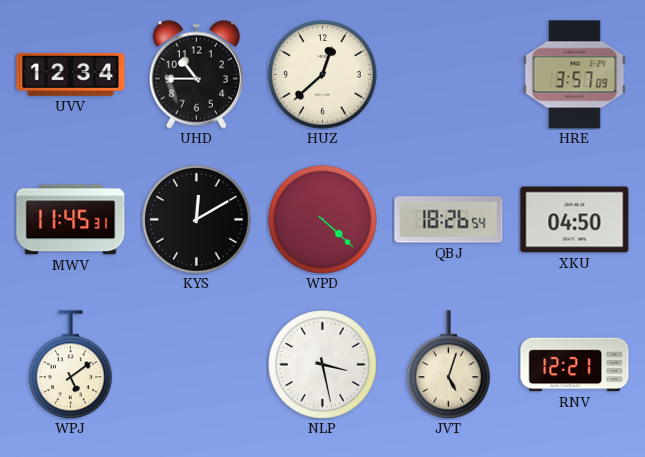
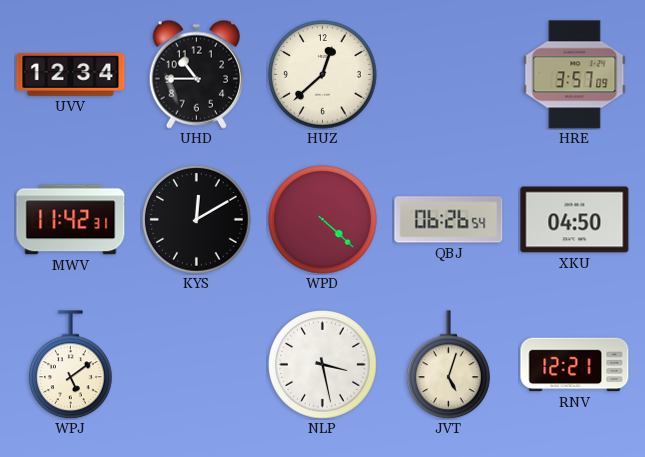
MWV: 11:45 -> 11:42 (71, 220)
QBJ: 18:26 -> 06:26 (449, 220)
